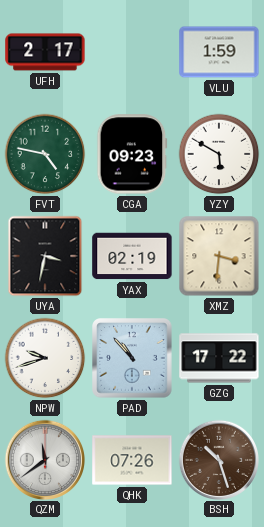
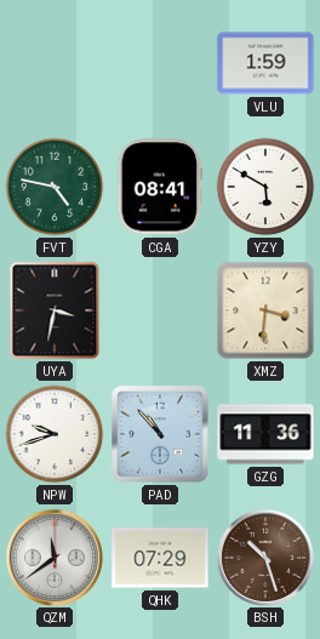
UFH: 2:17 -> none (45, 52)
CGA: 09:23 -> 08:41 (160, 187)
YAX: 02:19 -> none (132, 256)
GZG: 17:22 -> 11:36 (265, 434)
QHK: 07:26 -> 07:29 (160, 558)
